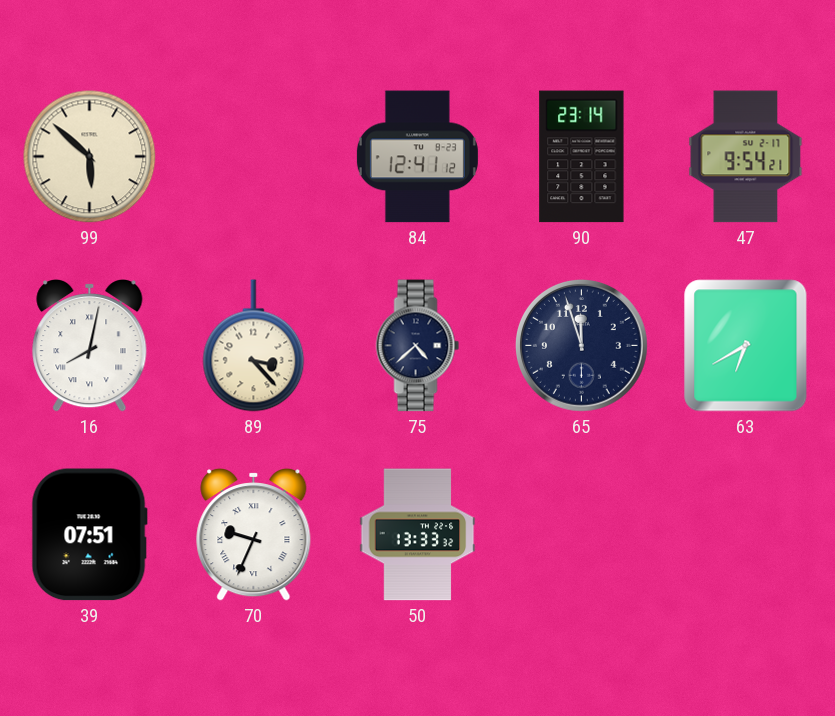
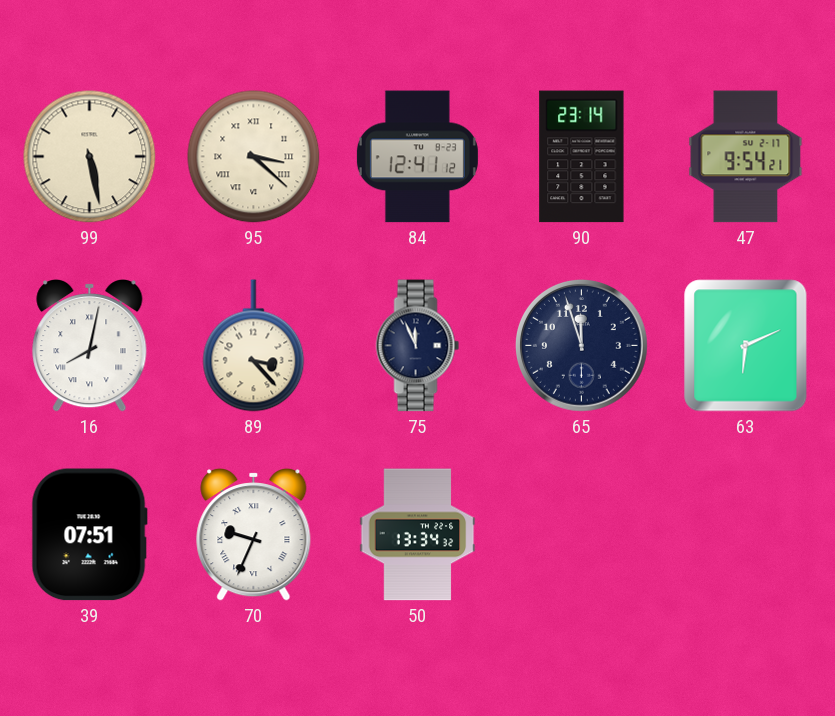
99: 5:52 -> 5:28 (90, 157)
95: none -> 3:22 (254, 157)
75: 4:38 -> 11:56 (418, 346)
63: 6:40 -> 6:11 (746, 346)
50: 13:33 -> 13:34 (418, 535)
